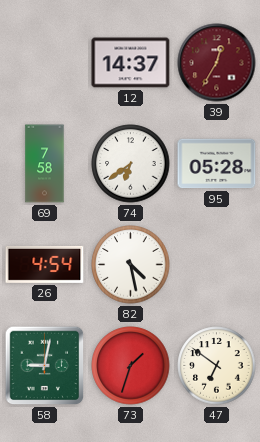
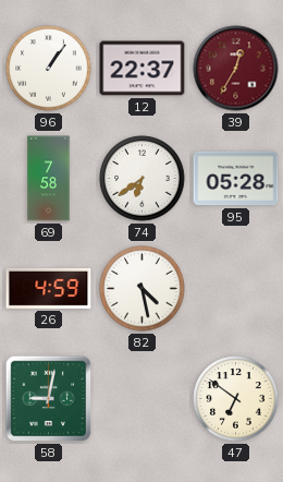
96: none -> 1:06 (49, 69)
12: 14:37 -> 22:37 (143, 69)
26: 4:54 -> 4:59 (49, 288)
73: 1:33 -> none (131, 366)
